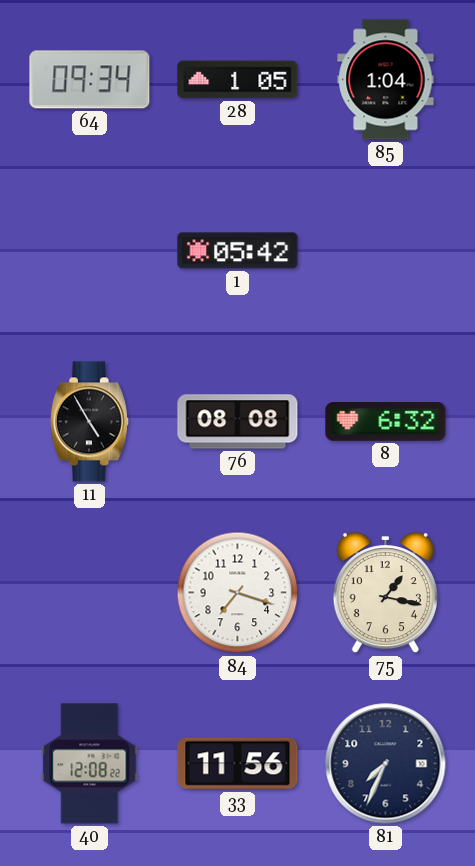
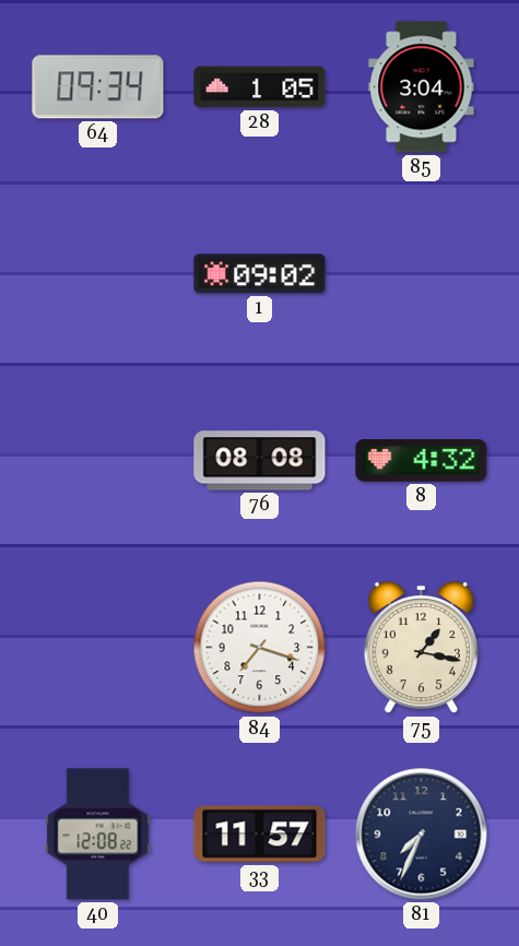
85: 1:04 -> 3:04 (422, 87)
1: 05:42 -> 09:02 (260, 274)
11: 4:55 -> none (89, 422)
8: 6:32 -> 4:32 (422, 461)
33: 11:56 -> 11:57 (260, 835)
